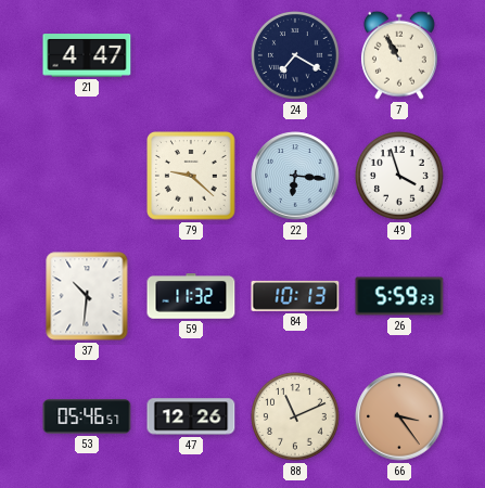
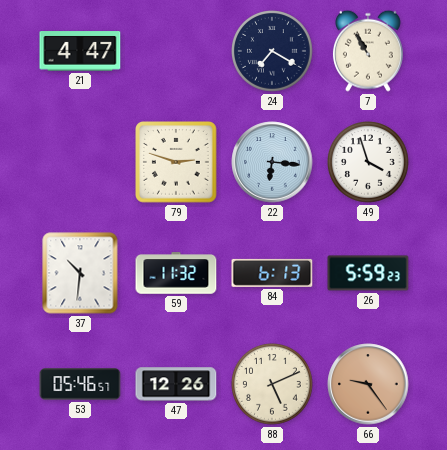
79: 9:22 -> 2:48 (177, 163)
84: 10:13 -> 6:13 (272, 273)
88: 11:11 -> 5:11 (273, 385)
66: 3:24 -> 9:24 (368, 384)
